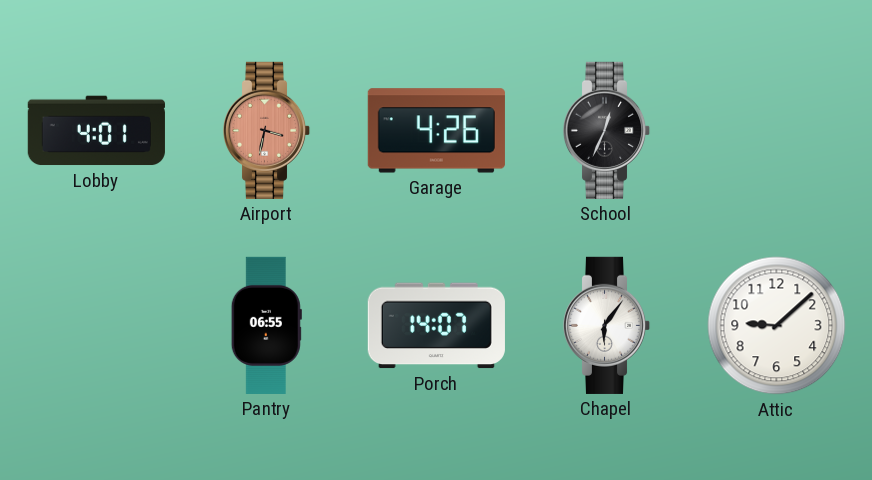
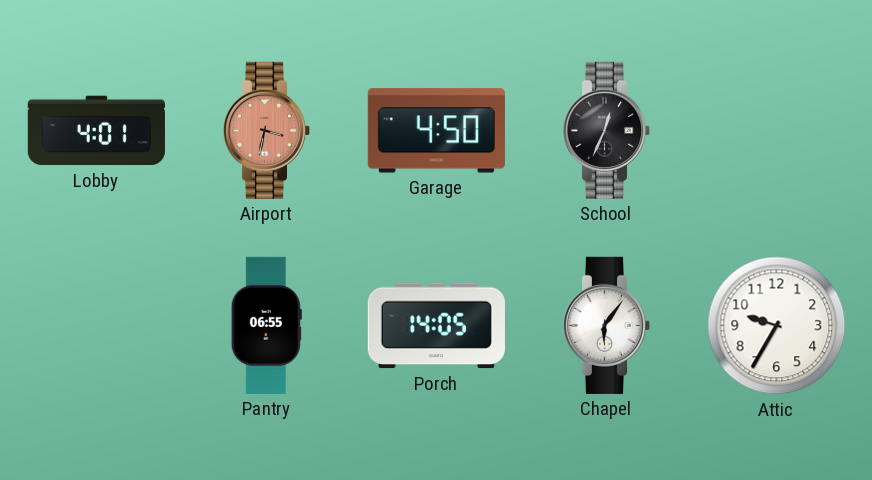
Garage: 4:26 -> 4:50 (436, 131)
Porch: 14:07 -> 14:05 (436, 326)
Attic: 9:08 -> 9:35 (777, 326)
